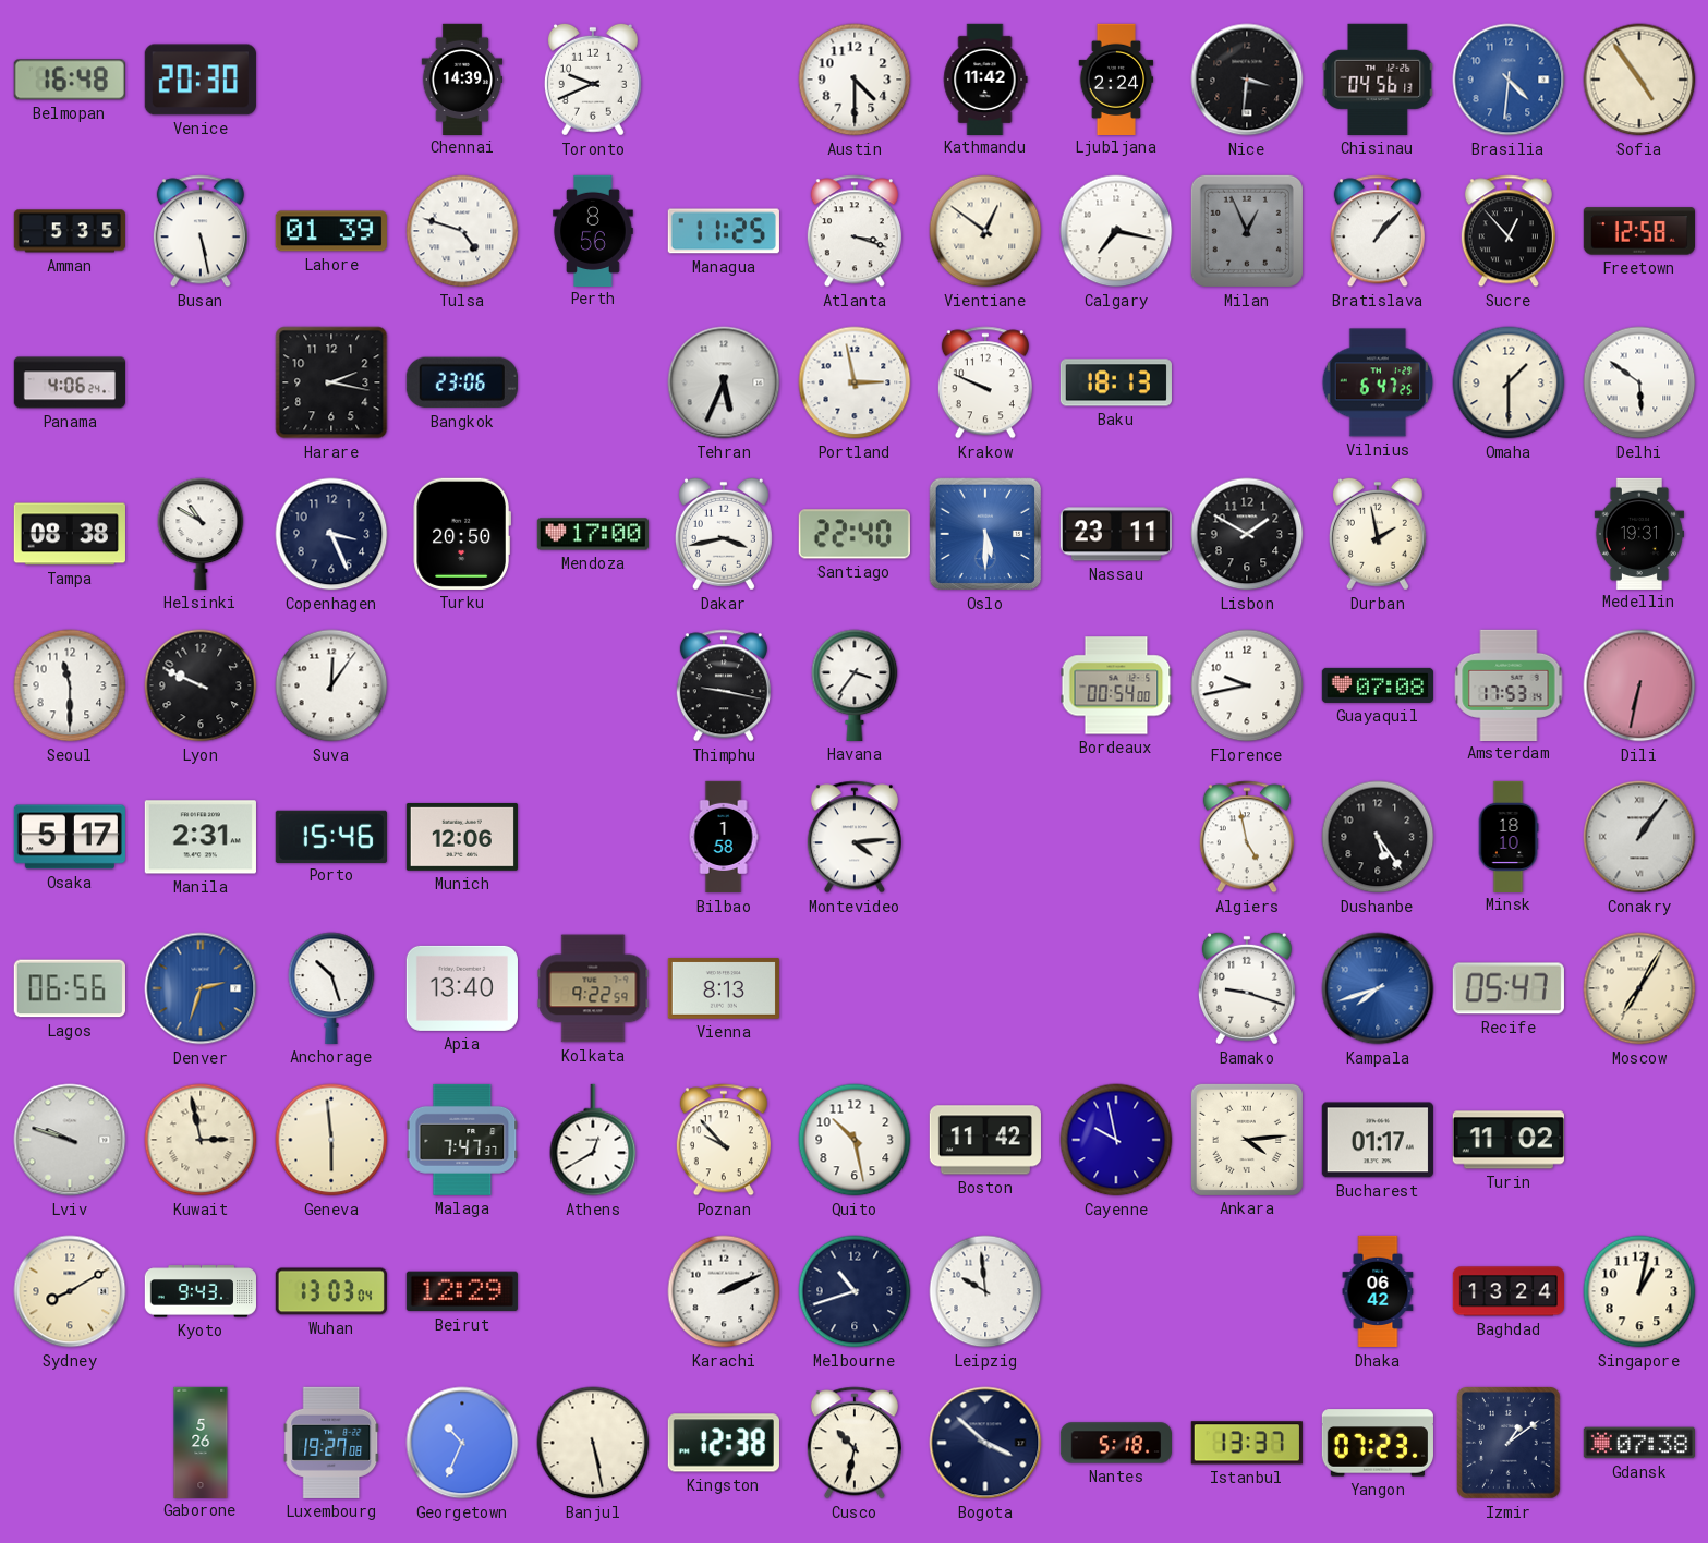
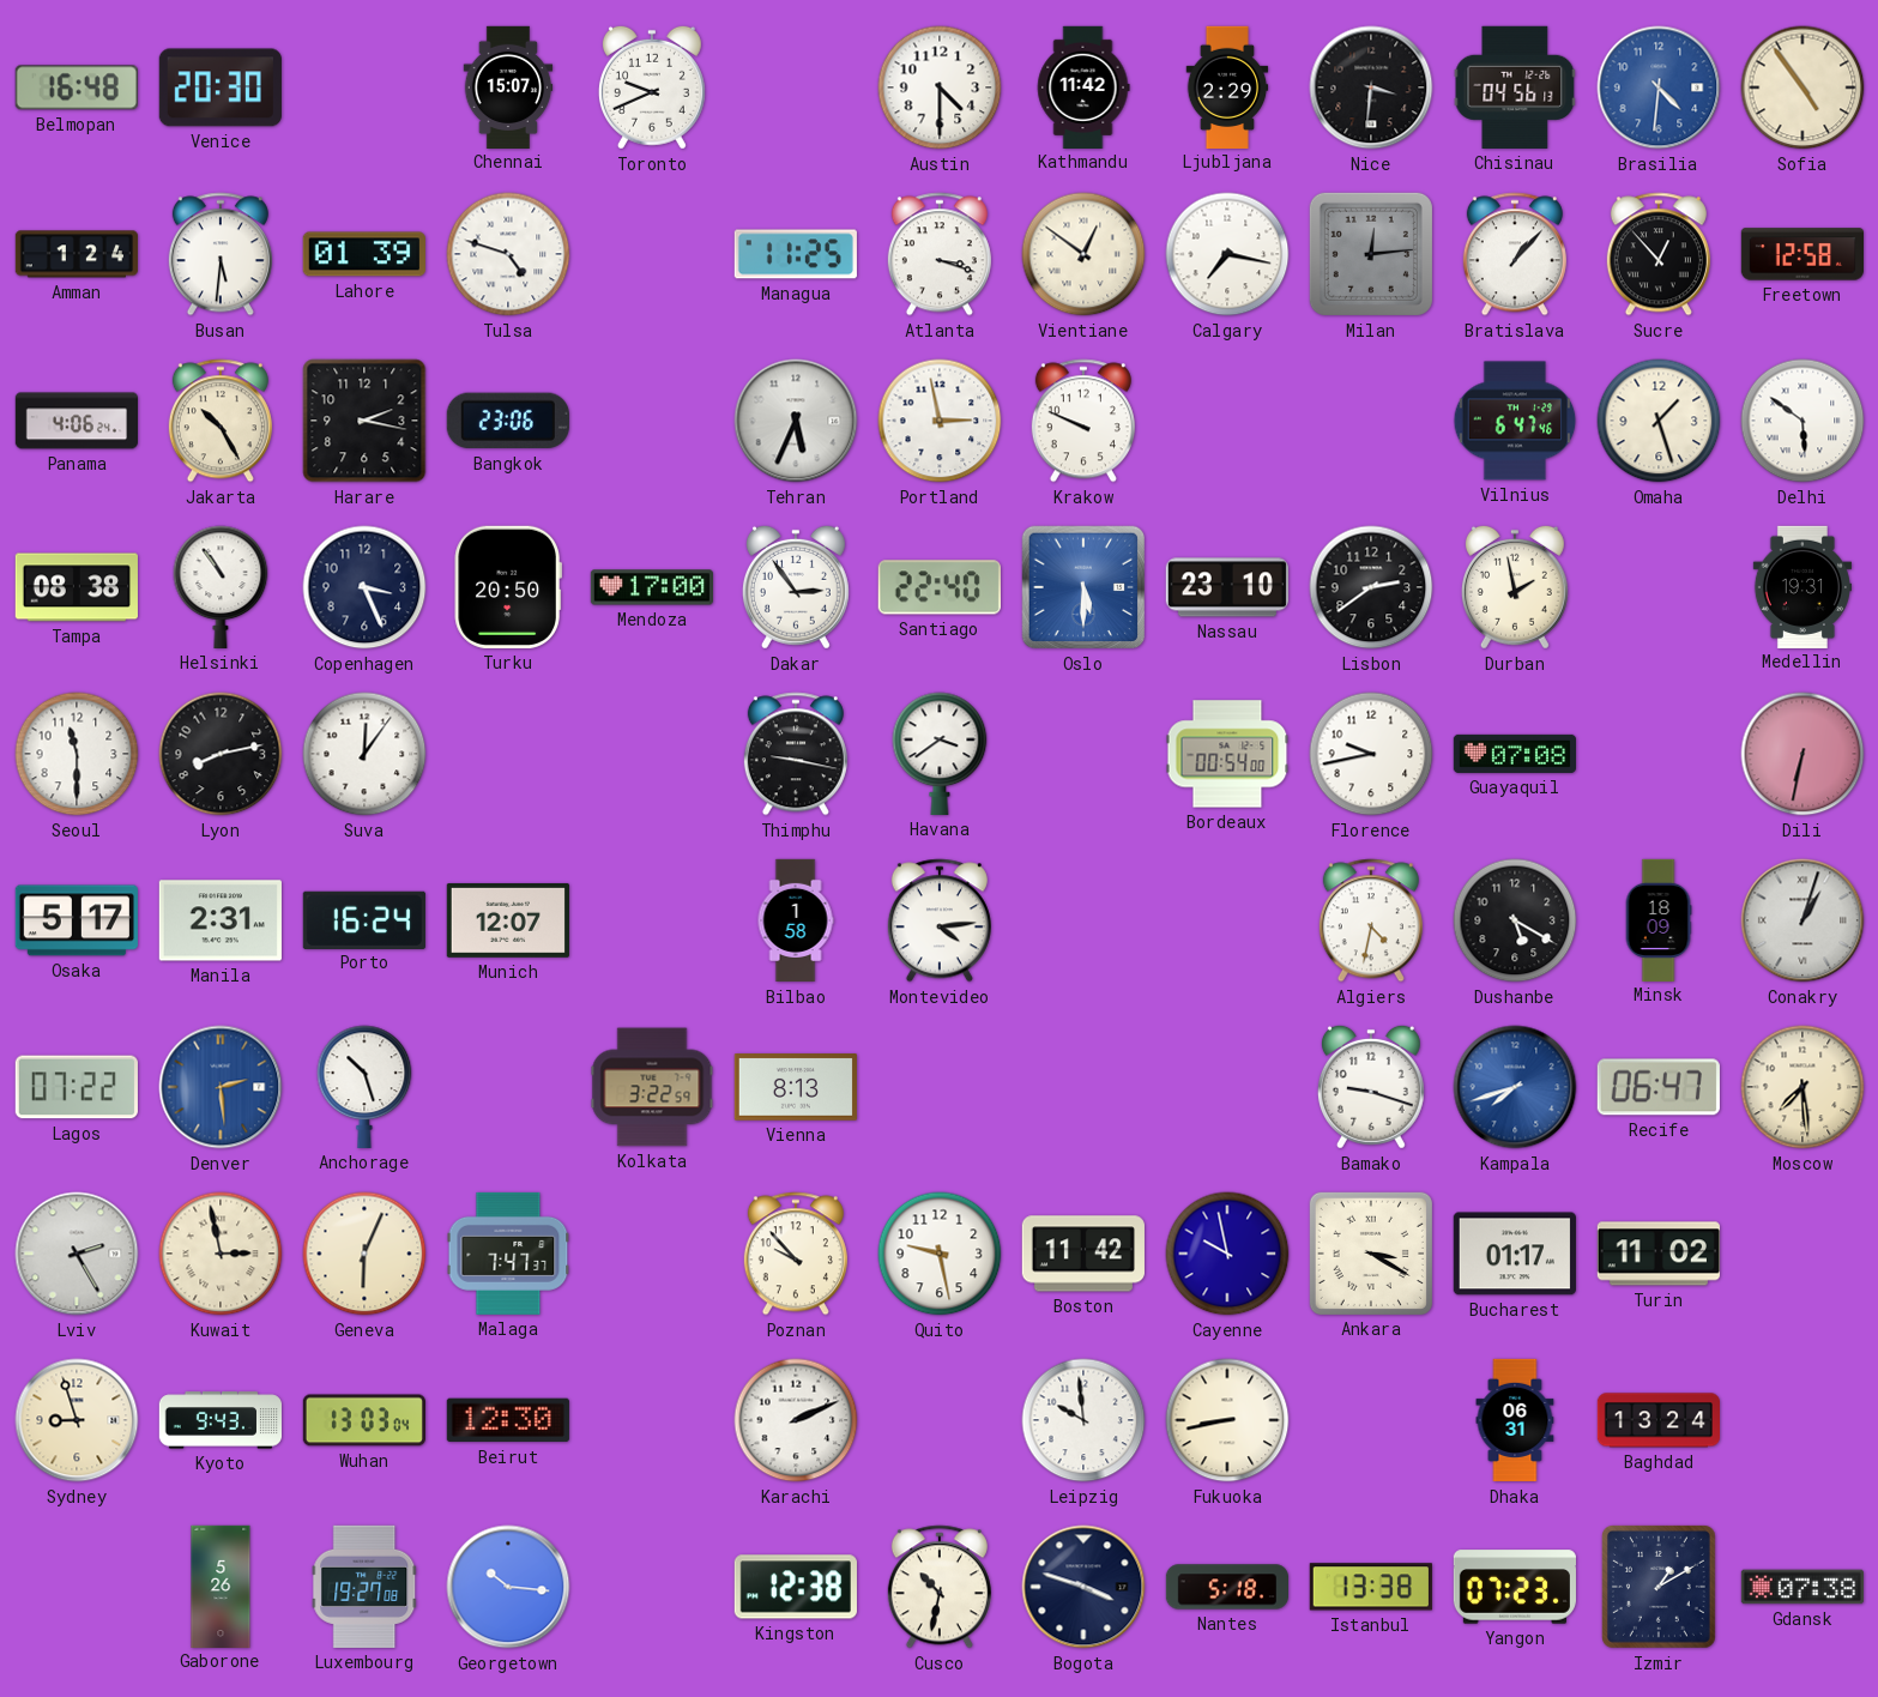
Chennai: 14:39 -> 15:07 (508, 86)
Ljubljana: 2:24 -> 2:29 (1227, 86)
Amman: 5:35 -> 1:24 (77, 254)
Busan: 5:28 -> 5:31 (221, 254)
Perth: 8:56 -> none (593, 230)
Milan: 12:56 -> 12:14 (1371, 254)
Jakarta: none -> 10:25 (221, 421)
Baku: 18:13 -> none (1115, 382)
Vilnius: 6:47:25 -> 6:47:46 (1515, 421)
Omaha: 1:30 -> 1:27 (1659, 421)
Helsinki: 10:50 -> 10:54 (221, 587)
Dakar: 3:43 -> 2:54 (796, 587)
Nassau: 23:11 -> 23:10 (1227, 587)
Lisbon: 1:50 -> 2:39 (1371, 587)
Lyon: 9:49 -> 8:13 (221, 754)
Havana: 3:36 -> 3:39 (940, 754)
Amsterdam: 17:53 -> none (1509, 684)
Porto: 15:46 -> 16:24 (364, 919)
Munich: 12:06 -> 12:07 (508, 920)
Algiers: 4:58 -> 4:32 (1371, 920)
Dushanbe: 5:24 -> 5:20 (1515, 920)
Minsk: 18:10 -> 18:09 (1659, 919)
Conakry: 1:06 -> 1:03 (1802, 920)
Lagos: 06:56 -> 07:22 (77, 1087)
Denver: 2:33 -> 2:29 (221, 1087)
Apia: 13:40 -> none (462, 988)
Kolkata: 9:22 -> 3:22 (652, 1087)
Recife: 05:47 -> 06:47 (1659, 1087)
Moscow: 7:05 -> 7:29 (1802, 1087)
Lviv: 9:48 -> 2:25 (77, 1254)
Geneva: 5:59 -> 6:04 (364, 1254)
Athens: 12:40 -> none (593, 1140)
Quito: 10:28 -> 9:28 (940, 1254)
Ankara: 4:14 -> 3:20 (1371, 1254)
Sydney: 8:10 -> 8:57 (77, 1420)
Beirut: 12:29 -> 12:30 (508, 1420)
Melbourne: 10:42 -> none (855, 1291)
Fukuoka: none -> 8:43 (1227, 1420)
Dhaka: 06:42 -> 06:31 (1515, 1420)
Singapore: 1:02 -> none (1639, 1291)
Georgetown: 10:34 -> 10:16 (508, 1587)
Banjul: 5:28 -> none (593, 1443)
Bogota: 3:52 -> 3:48 (1083, 1587)
Istanbul: 13:37 -> 13:38 (1371, 1587)
Izmir: 1:09 -> 1:10 (1659, 1587)
